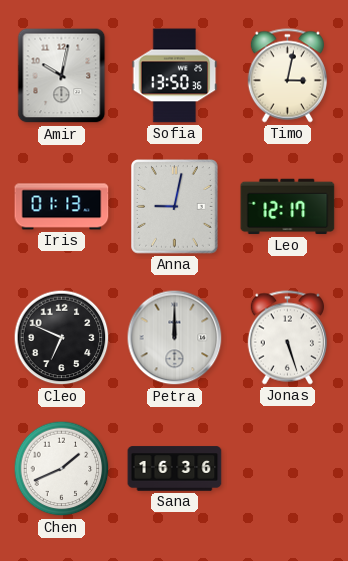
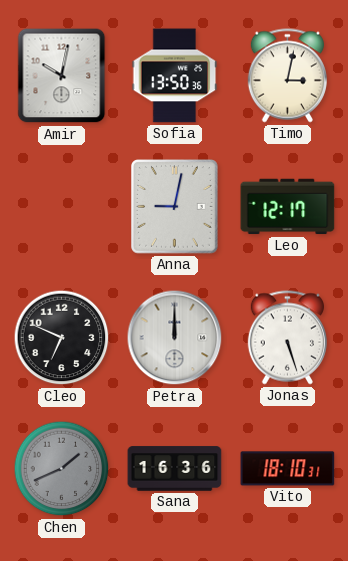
Iris: 01:13 -> none (62, 207)
Chen dial: white -> grey (62, 469)
Vito: none -> 18:10 (288, 469)
